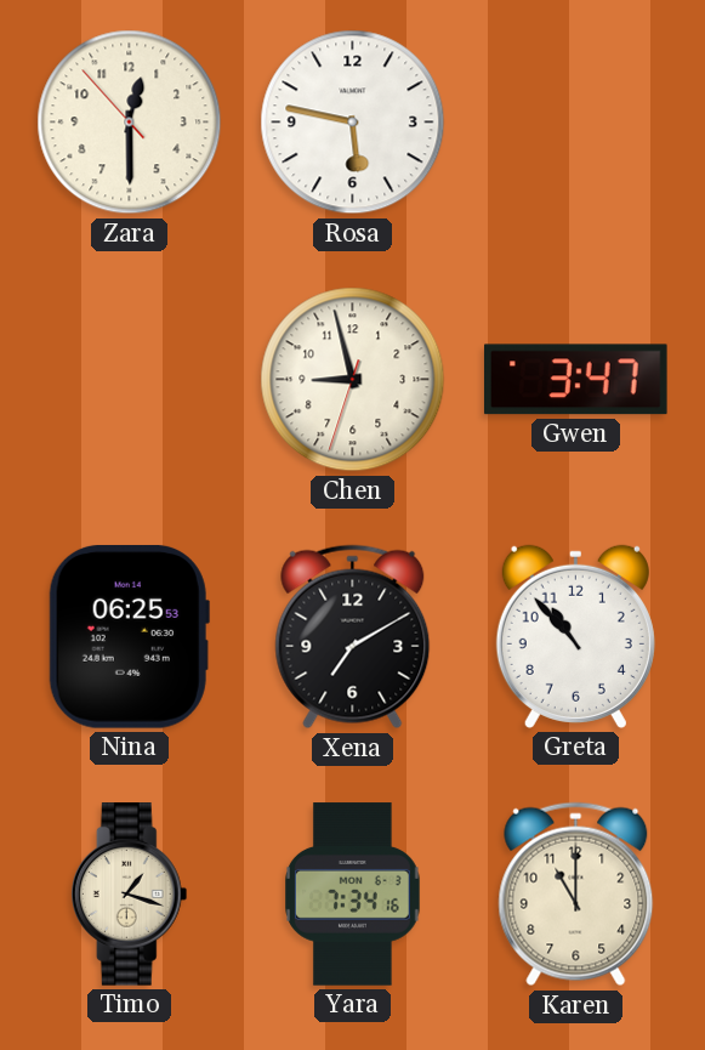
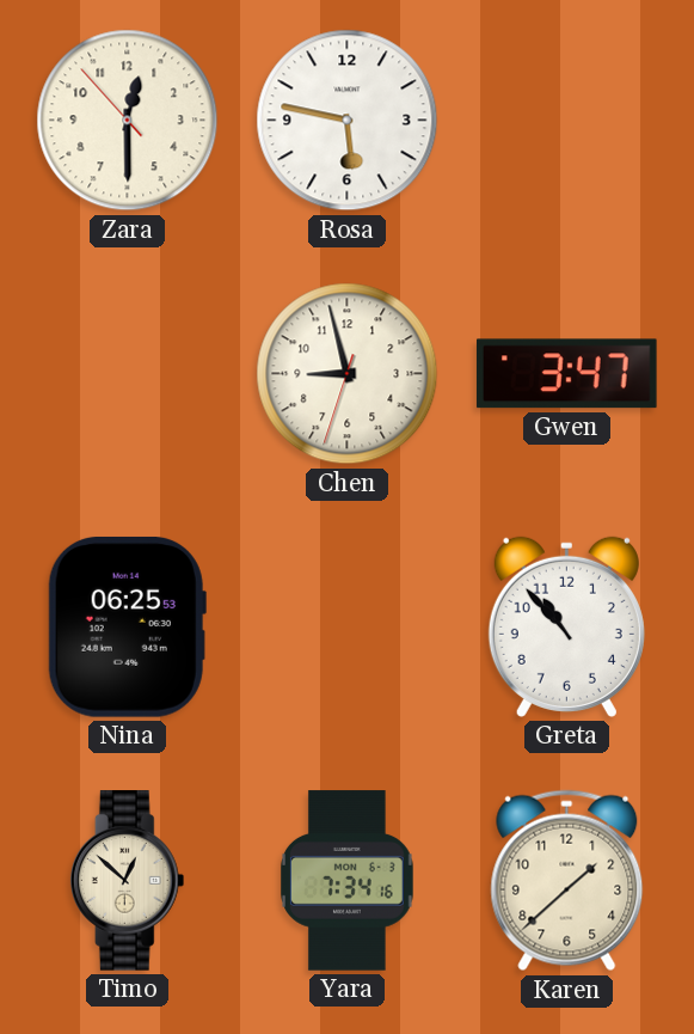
Xena: 7:10 -> none (353, 637)
Timo: 1:18 -> 12:52 (128, 881)
Karen: 11:00 -> 1:38 (567, 881)
